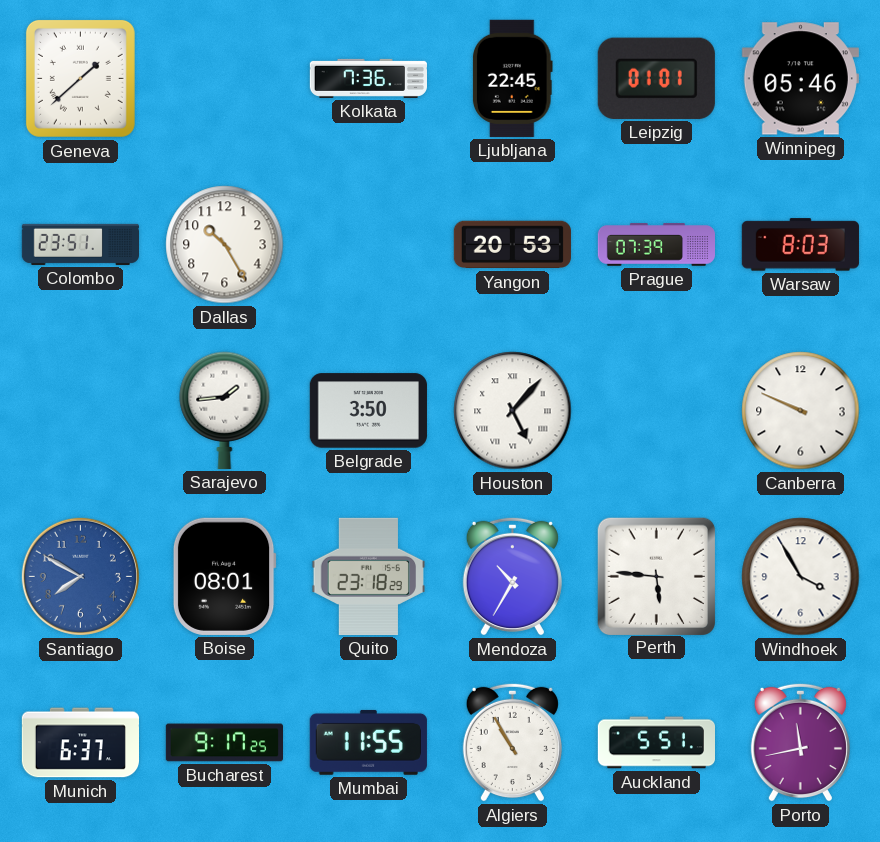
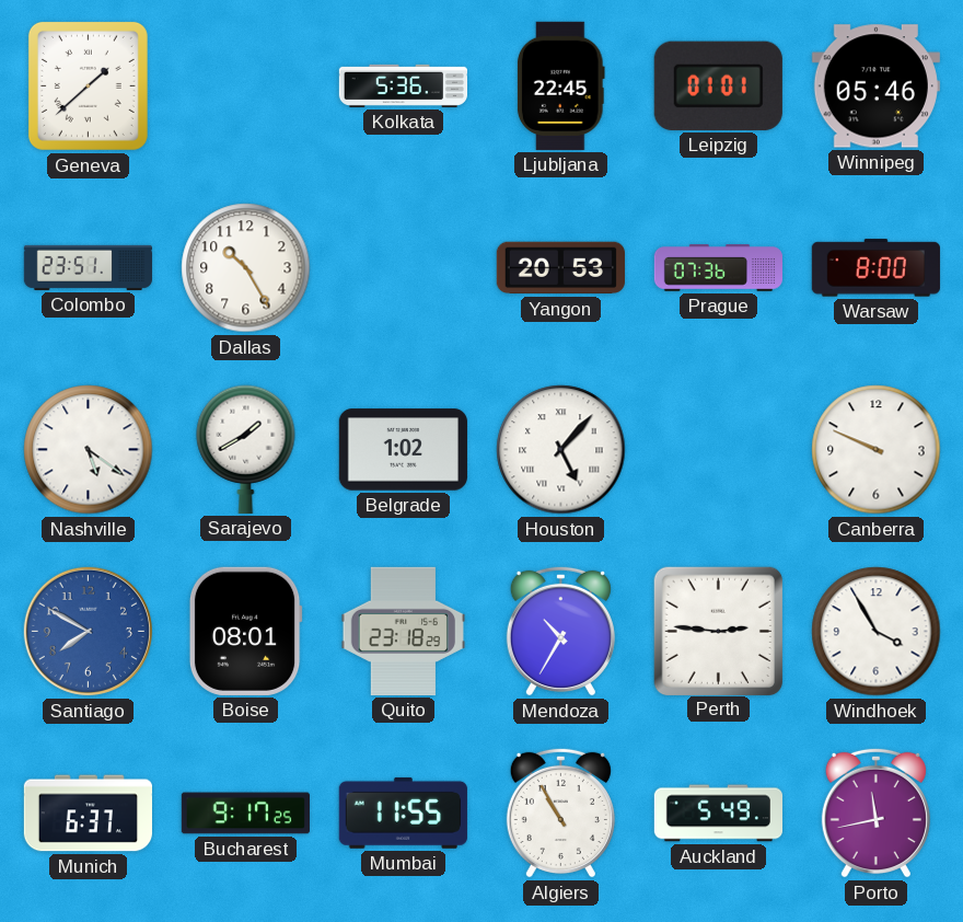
Kolkata: 7:36 -> 5:36 (403, 85)
Prague: 07:39 -> 07:36 (718, 268)
Warsaw: 8:03 -> 8:00 (875, 268)
Nashville: none -> 5:21 (89, 450)
Sarajevo: 1:44 -> 1:40 (246, 449)
Belgrade: 3:50 -> 1:02 (403, 450)
Perth: 5:46 -> 2:46 (718, 631)
Auckland: 5:51 -> 5:49 (718, 814)
